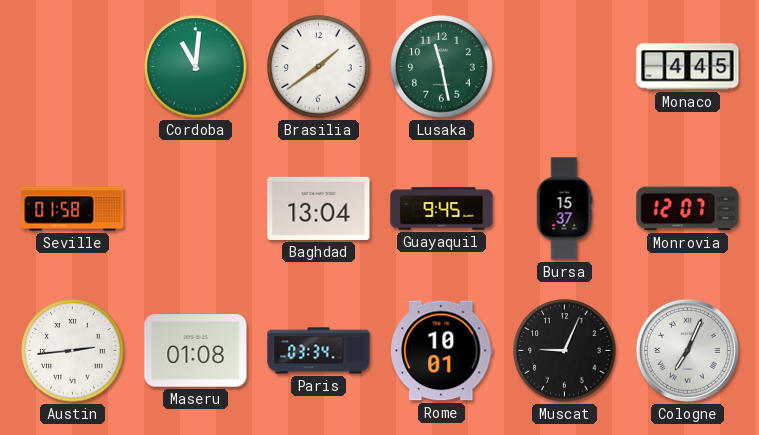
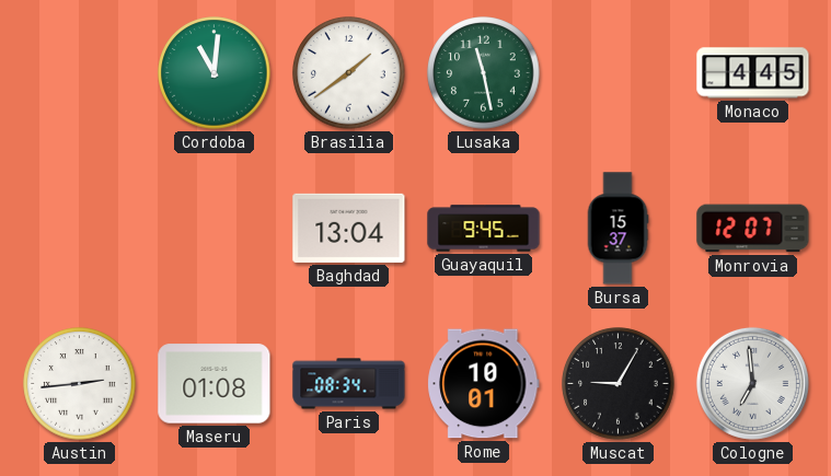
Seville: 01:58 -> none (73, 209)
Paris: 03:34 -> 08:34 (349, 384)
Muscat: 9:04 -> 9:05 (619, 384)
Cologne: 7:04 -> 6:59 (752, 383)
